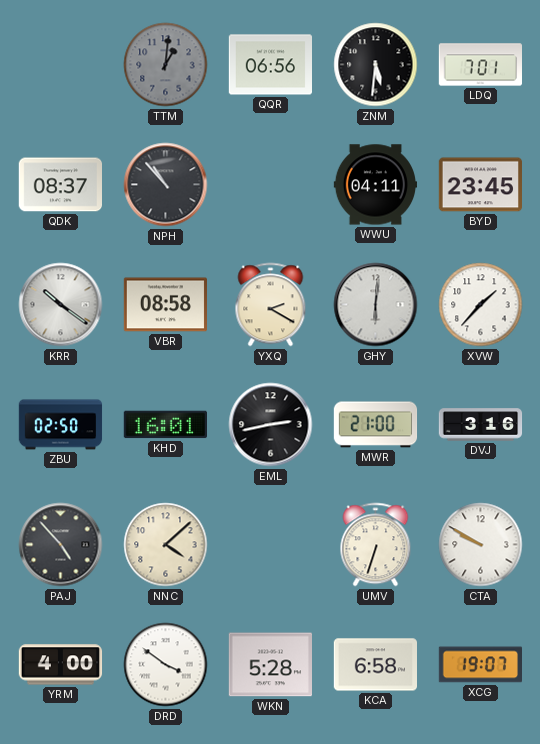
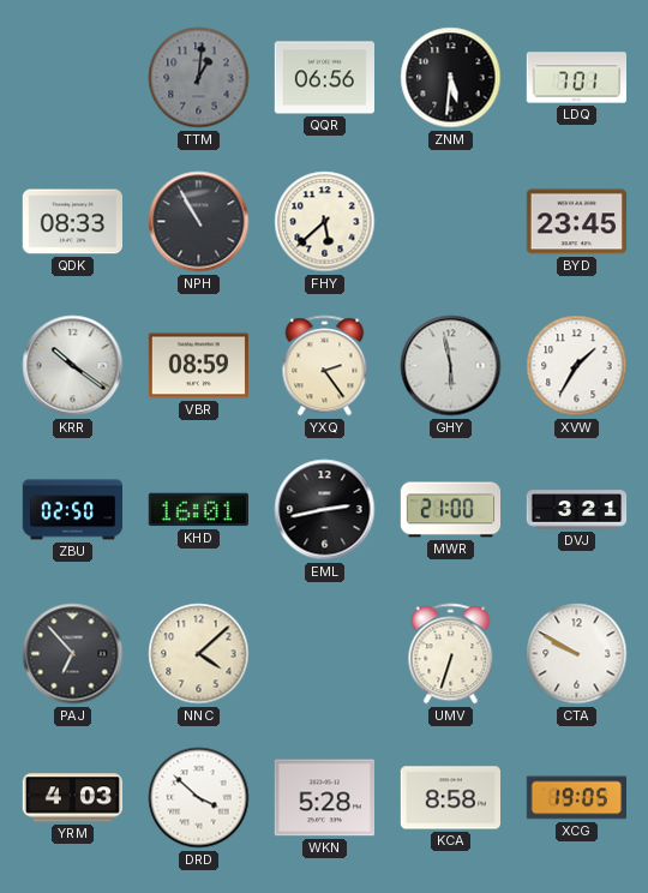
QDK: 08:37 -> 08:33 (72, 222)
NPH: 10:53 -> 10:55 (199, 222)
FHY: none -> 5:38 (325, 222)
WWU: 04:11 -> none (375, 185)
VBR: 08:58 -> 08:59 (198, 366)
YXQ: 2:20 -> 2:24 (325, 366)
GHY: 6:01 -> 5:58 (451, 366)
XVW: 1:37 -> 1:35 (577, 366)
DVJ: 3:16 -> 3:21 (577, 510)
PAJ: 4:53 -> 6:53 (73, 654)
YRM: 4:00 -> 4:03 (73, 798)
DRD: 3:51 -> 3:52 (199, 798)
KCA: 6:58 -> 8:58 (450, 798)
XCG: 19:07 -> 19:05 (576, 798)
